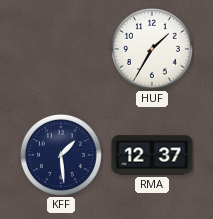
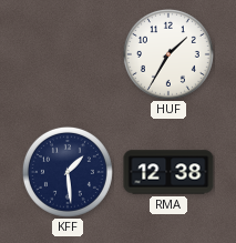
RMA: 12:37 -> 12:38 (168, 172)
